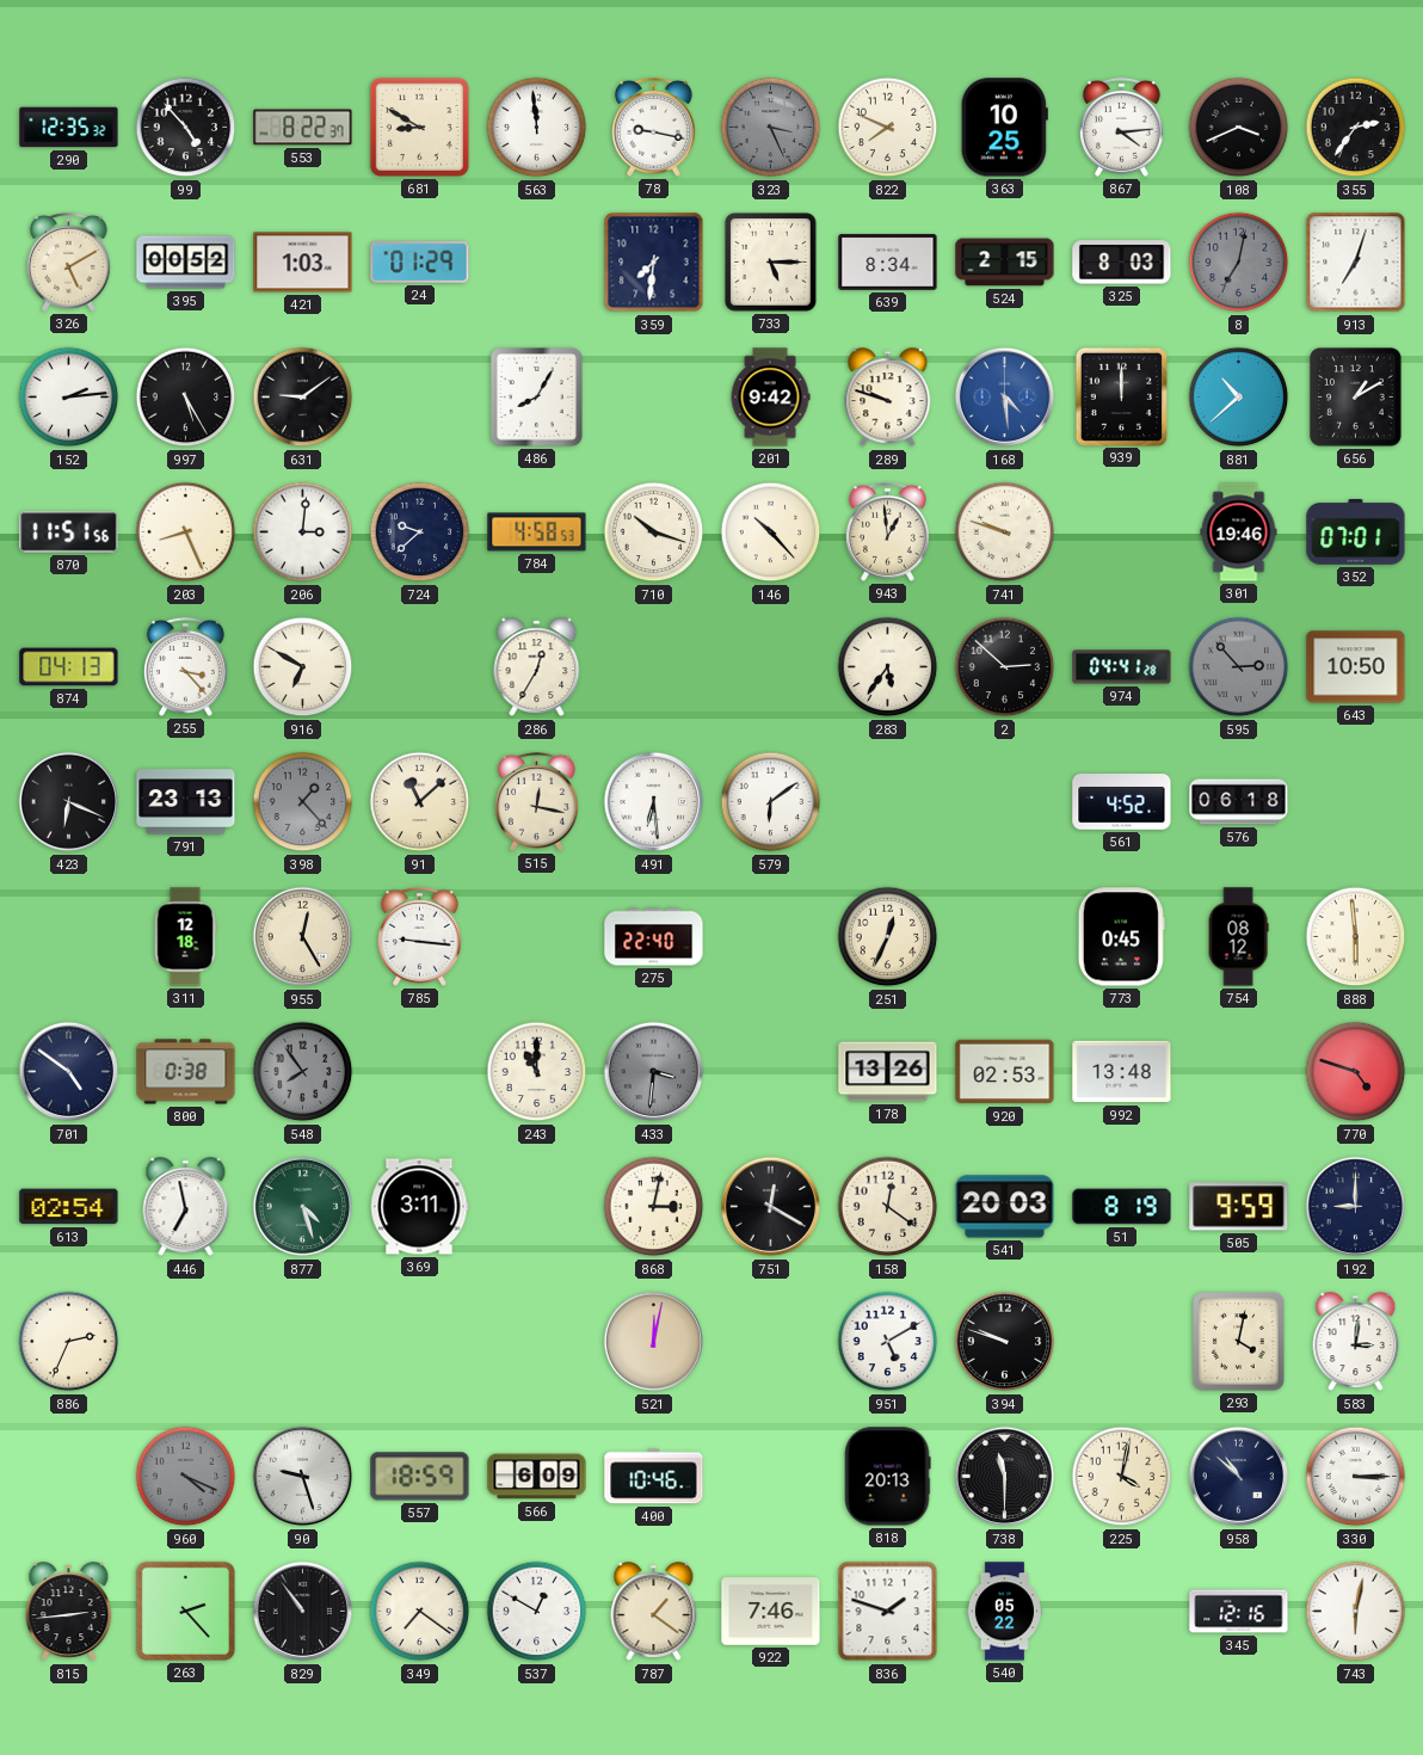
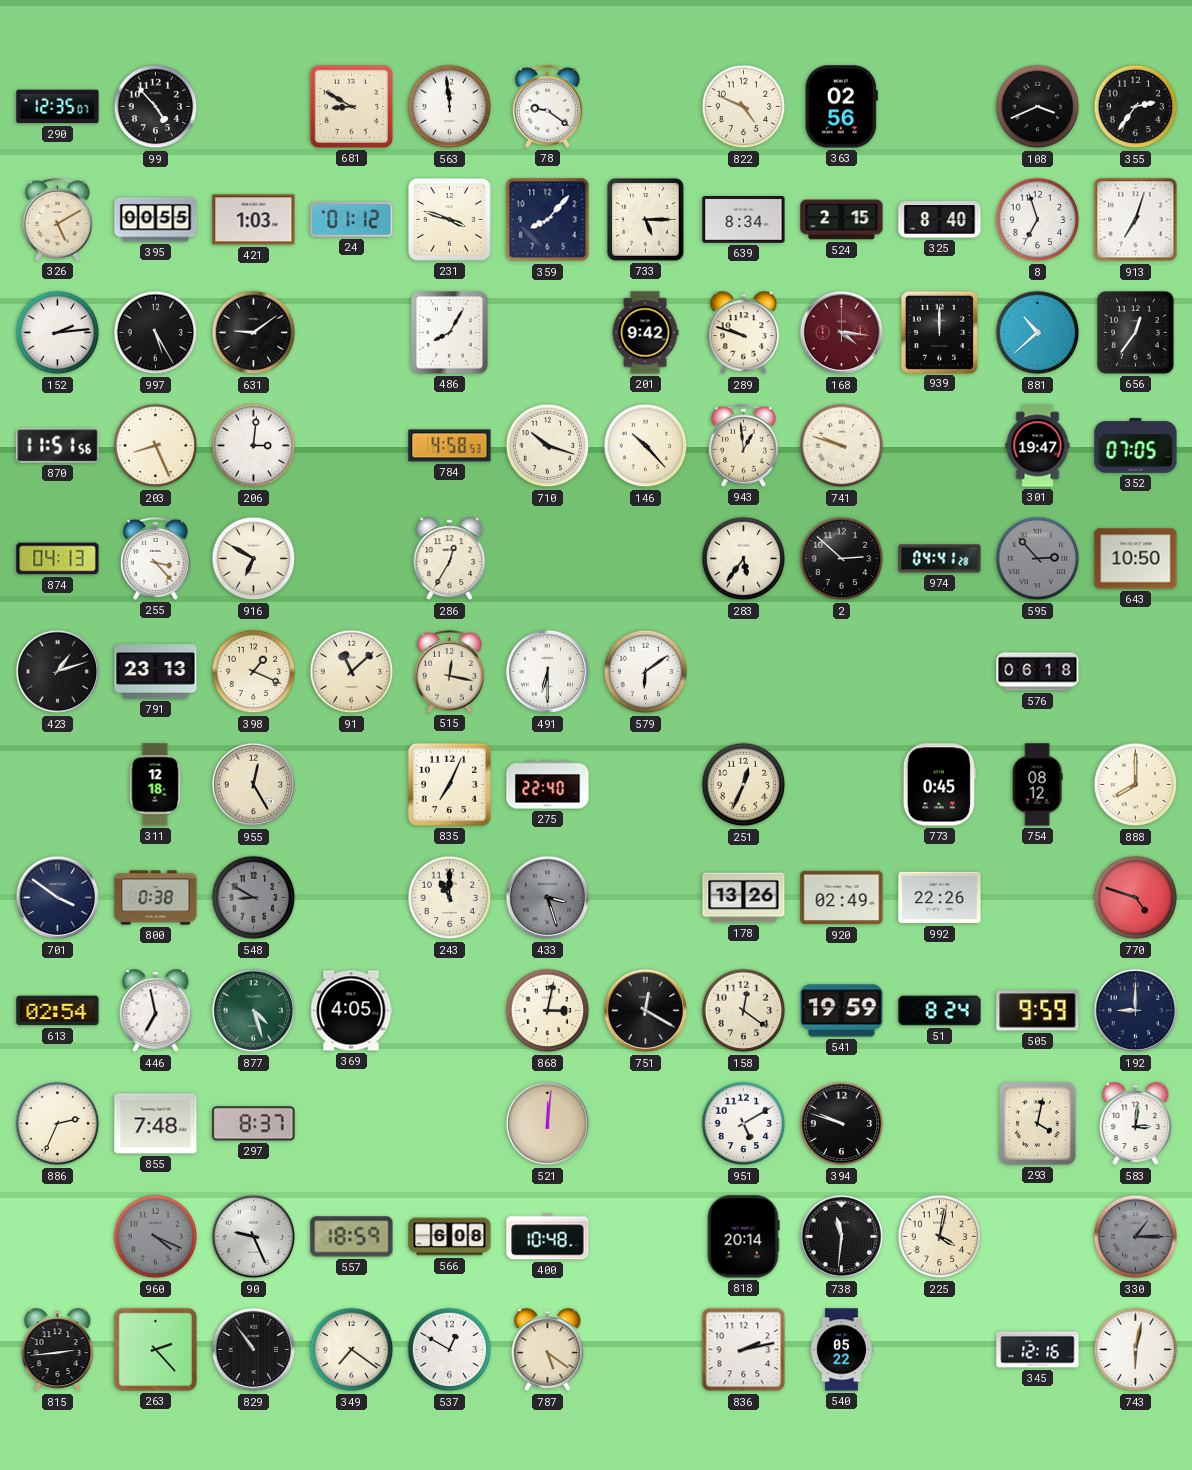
290: 12:35:32 -> 12:35:07 (58, 107)
553: 8:22 -> none (303, 128)
78: 9:17 -> 9:21 (547, 106)
323: 3:26 -> none (771, 128)
822: 7:49 -> 4:49 (744, 107)
363: 10:25 -> 02:56 (841, 107)
867: 4:14 -> none (1121, 127)
395: 00:52 -> 00:55 (156, 220)
24: 01:29 -> 01:12 (352, 220)
231: none -> 3:48 (450, 220)
359: 7:31 -> 8:07 (548, 220)
325: 8:03 -> 8:40 (940, 220)
8: 7:02 -> 6:57 (1038, 220)
8 dial: grey -> white (1038, 220)
168: 4:29 -> 4:16 (842, 333)
168 dial: blue -> burgundy (842, 333)
656: 1:10 -> 12:36 (1136, 333)
724: 9:38 -> none (420, 532)
301: 19:46 -> 19:47 (1038, 446)
352: 07:01 -> 07:05 (1136, 446)
423: 6:19 -> 1:12 (58, 672)
398: 1:23 -> 1:19 (254, 672)
398 dial: grey -> cream (254, 672)
491: 6:29 -> 6:30 (548, 672)
561: 4:52 -> none (1122, 802)
785: 9:16 -> none (419, 936)
835: none -> 7:04 (449, 784)
888: 5:59 -> 8:00 (1136, 785)
701: 4:51 -> 3:51 (58, 898)
548: 7:54 -> 8:50 (254, 898)
433: 3:31 -> 3:27 (548, 898)
920: 02:53 -> 02:49 (842, 898)
992: 13:48 -> 22:26 (940, 898)
369: 3:11 -> 4:05 (352, 1011)
541: 20:03 -> 19:59 (842, 1011)
51: 8:19 -> 8:24 (940, 1011)
855: none -> 7:48 (156, 1124)
297: none -> 8:37 (254, 1124)
521: 12:02 -> 12:01 (548, 1124)
90: 9:27 -> 9:26 (254, 1237)
566: 6:09 -> 6:08 (450, 1237)
400: 10:46 -> 10:48 (548, 1237)
818: 20:13 -> 20:14 (743, 1237)
738: 11:30 -> 11:31 (842, 1237)
958: 10:52 -> none (1239, 1477)
330: 3:15 -> 1:15 (1136, 1237)
330 dial: white -> grey (1136, 1237)
787: 1:21 -> 5:21 (548, 1350)
922: 7:46 -> none (771, 1612)
836: 1:48 -> 2:13 (744, 1350)
